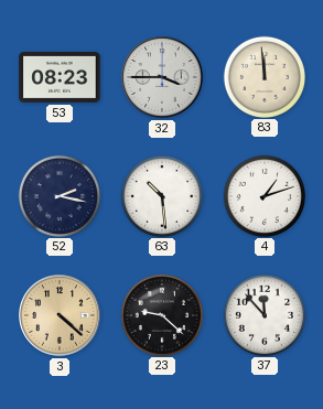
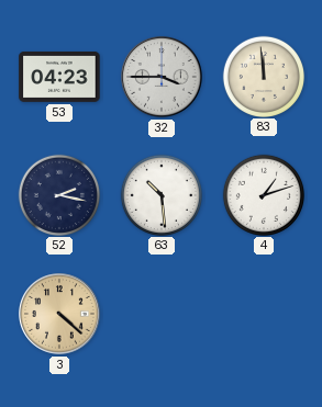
53: 08:23 -> 04:23 (59, 77)
23: 9:22 -> none (161, 314)
37: 11:53 -> none (263, 314)
